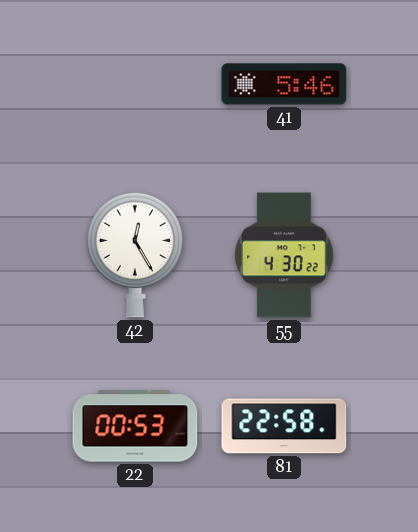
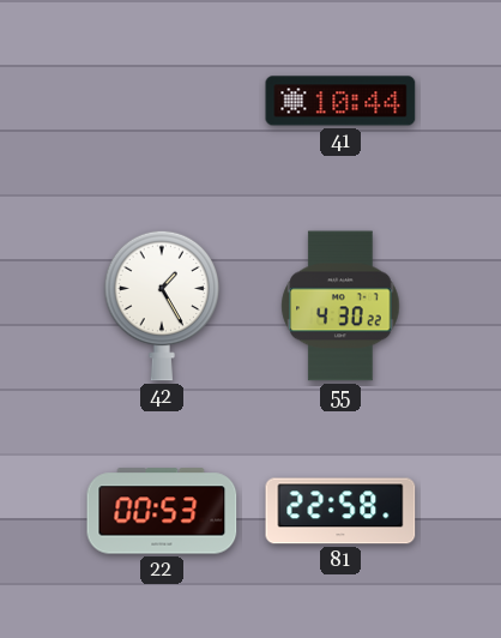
41: 5:46 -> 10:44 (340, 101)
42: 12:25 -> 1:25 (162, 306)
